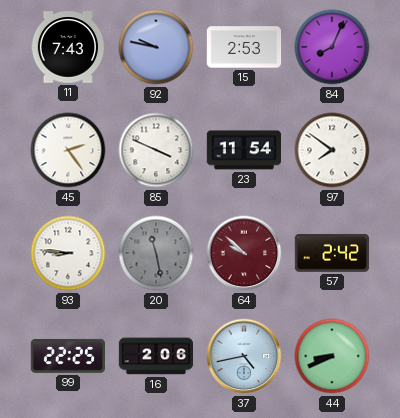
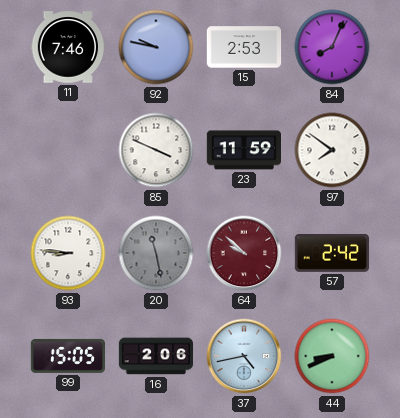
11: 7:43 -> 7:46 (68, 47)
45: 2:24 -> none (68, 150)
23: 11:54 -> 11:59 (243, 150)
99: 22:25 -> 15:05 (67, 356)
